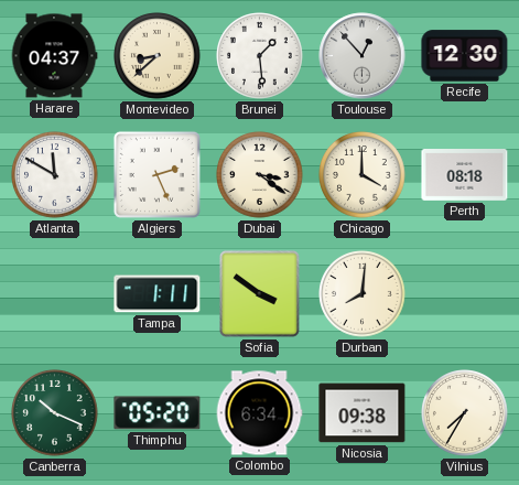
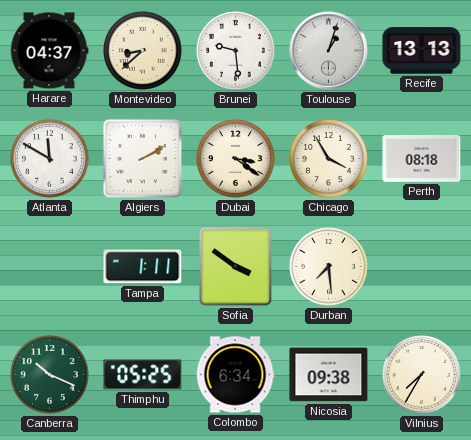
Brunei: 1:29 -> 9:29 (236, 51)
Toulouse: 12:53 -> 1:03 (329, 51)
Recife: 12:30 -> 13:13 (422, 51)
Algiers: 2:26 -> 2:10 (142, 158)
Chicago: 4:00 -> 3:55 (329, 159)
Durban: 8:01 -> 7:29 (329, 267)
Thimphu: 05:20 -> 05:25 (143, 375)
